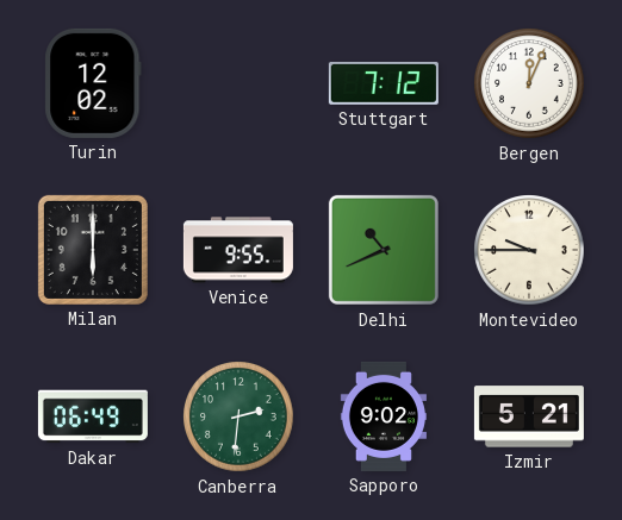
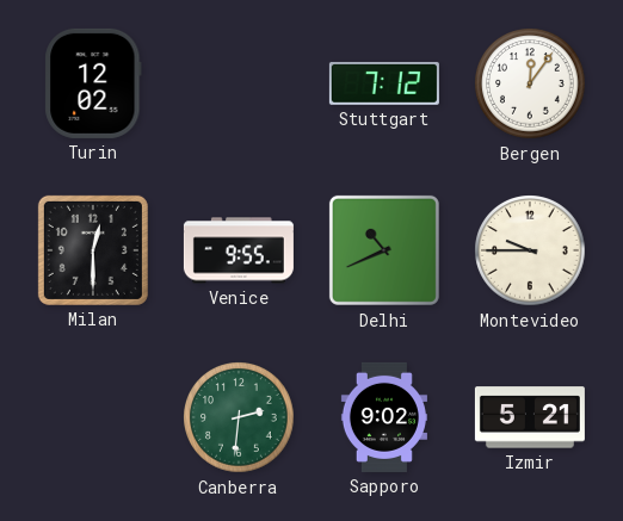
Bergen: 12:04 -> 12:06 (530, 83)
Milan: 6:00 -> 12:30 (93, 250)
Dakar: 06:49 -> none (93, 416)
